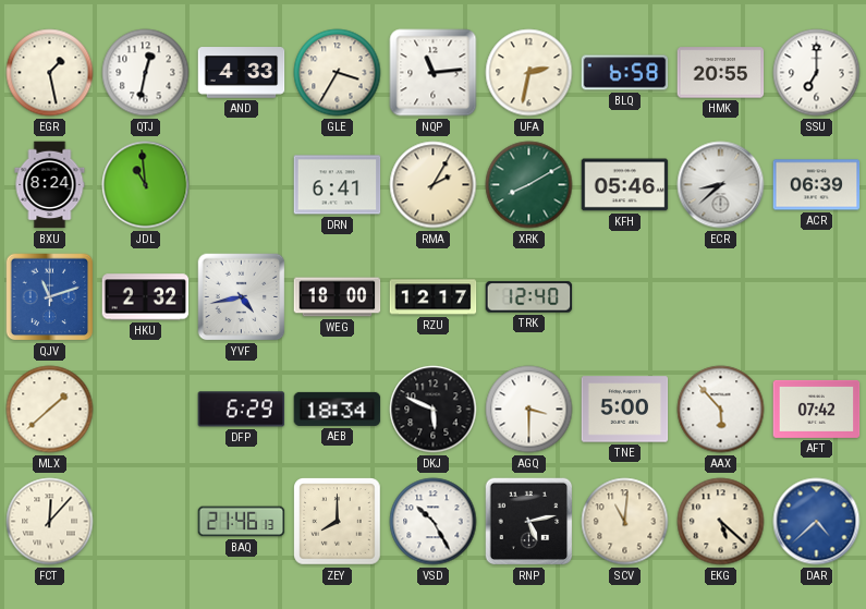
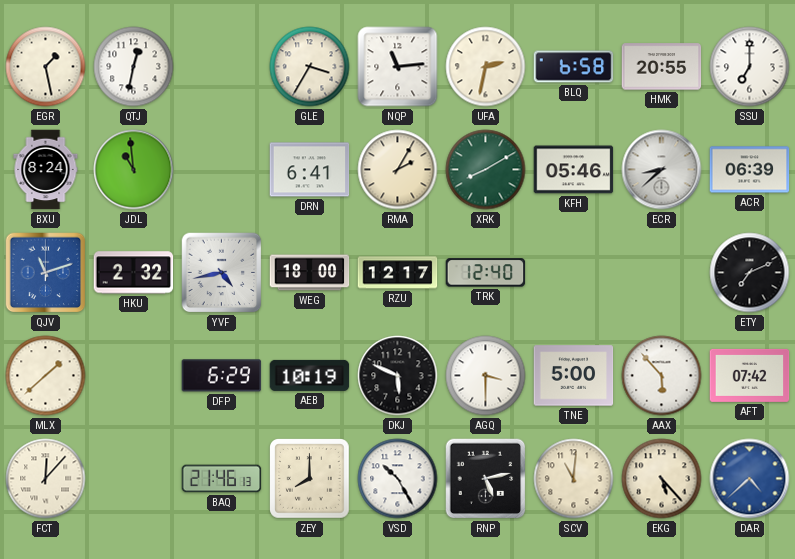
AND: 4:33 -> none (242, 73)
ETY: none -> 7:11 (750, 273)
AEB: 18:34 -> 10:19 (310, 375)
EKG: 5:22 -> 5:23 (662, 479)
